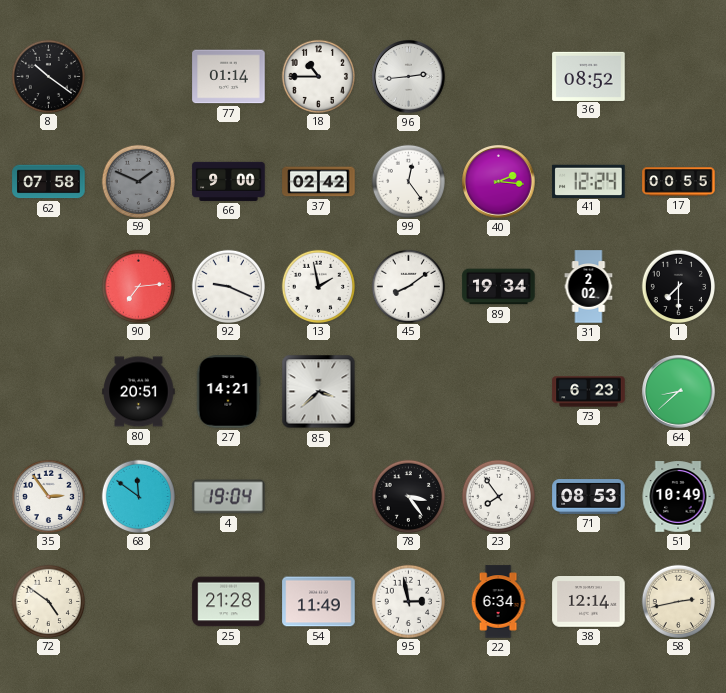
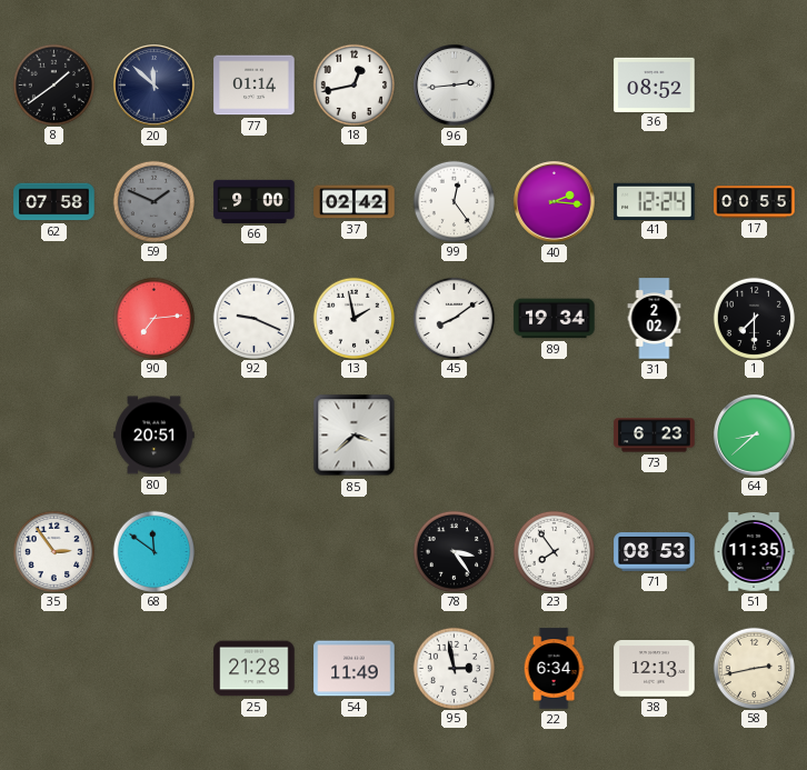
8: 10:21 -> 1:39 (53, 84)
20: none -> 11:52 (155, 86)
18: 10:45 -> 12:43 (353, 84)
27: 14:21 -> none (228, 392)
4: 19:04 -> none (229, 497)
51: 10:49 -> 11:35 (754, 552)
72: 4:51 -> none (48, 601)
38: 12:14 -> 12:13 (655, 669)
